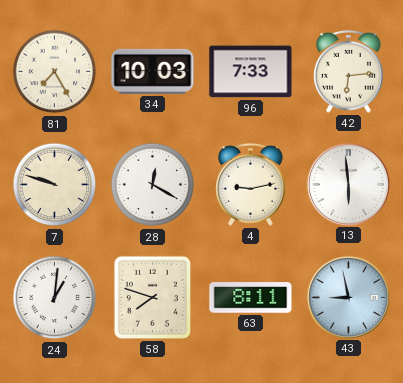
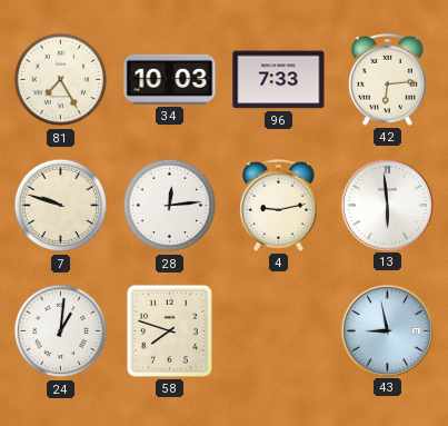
28: 12:20 -> 12:14 (170, 206)
63: 8:11 -> none (251, 298)
